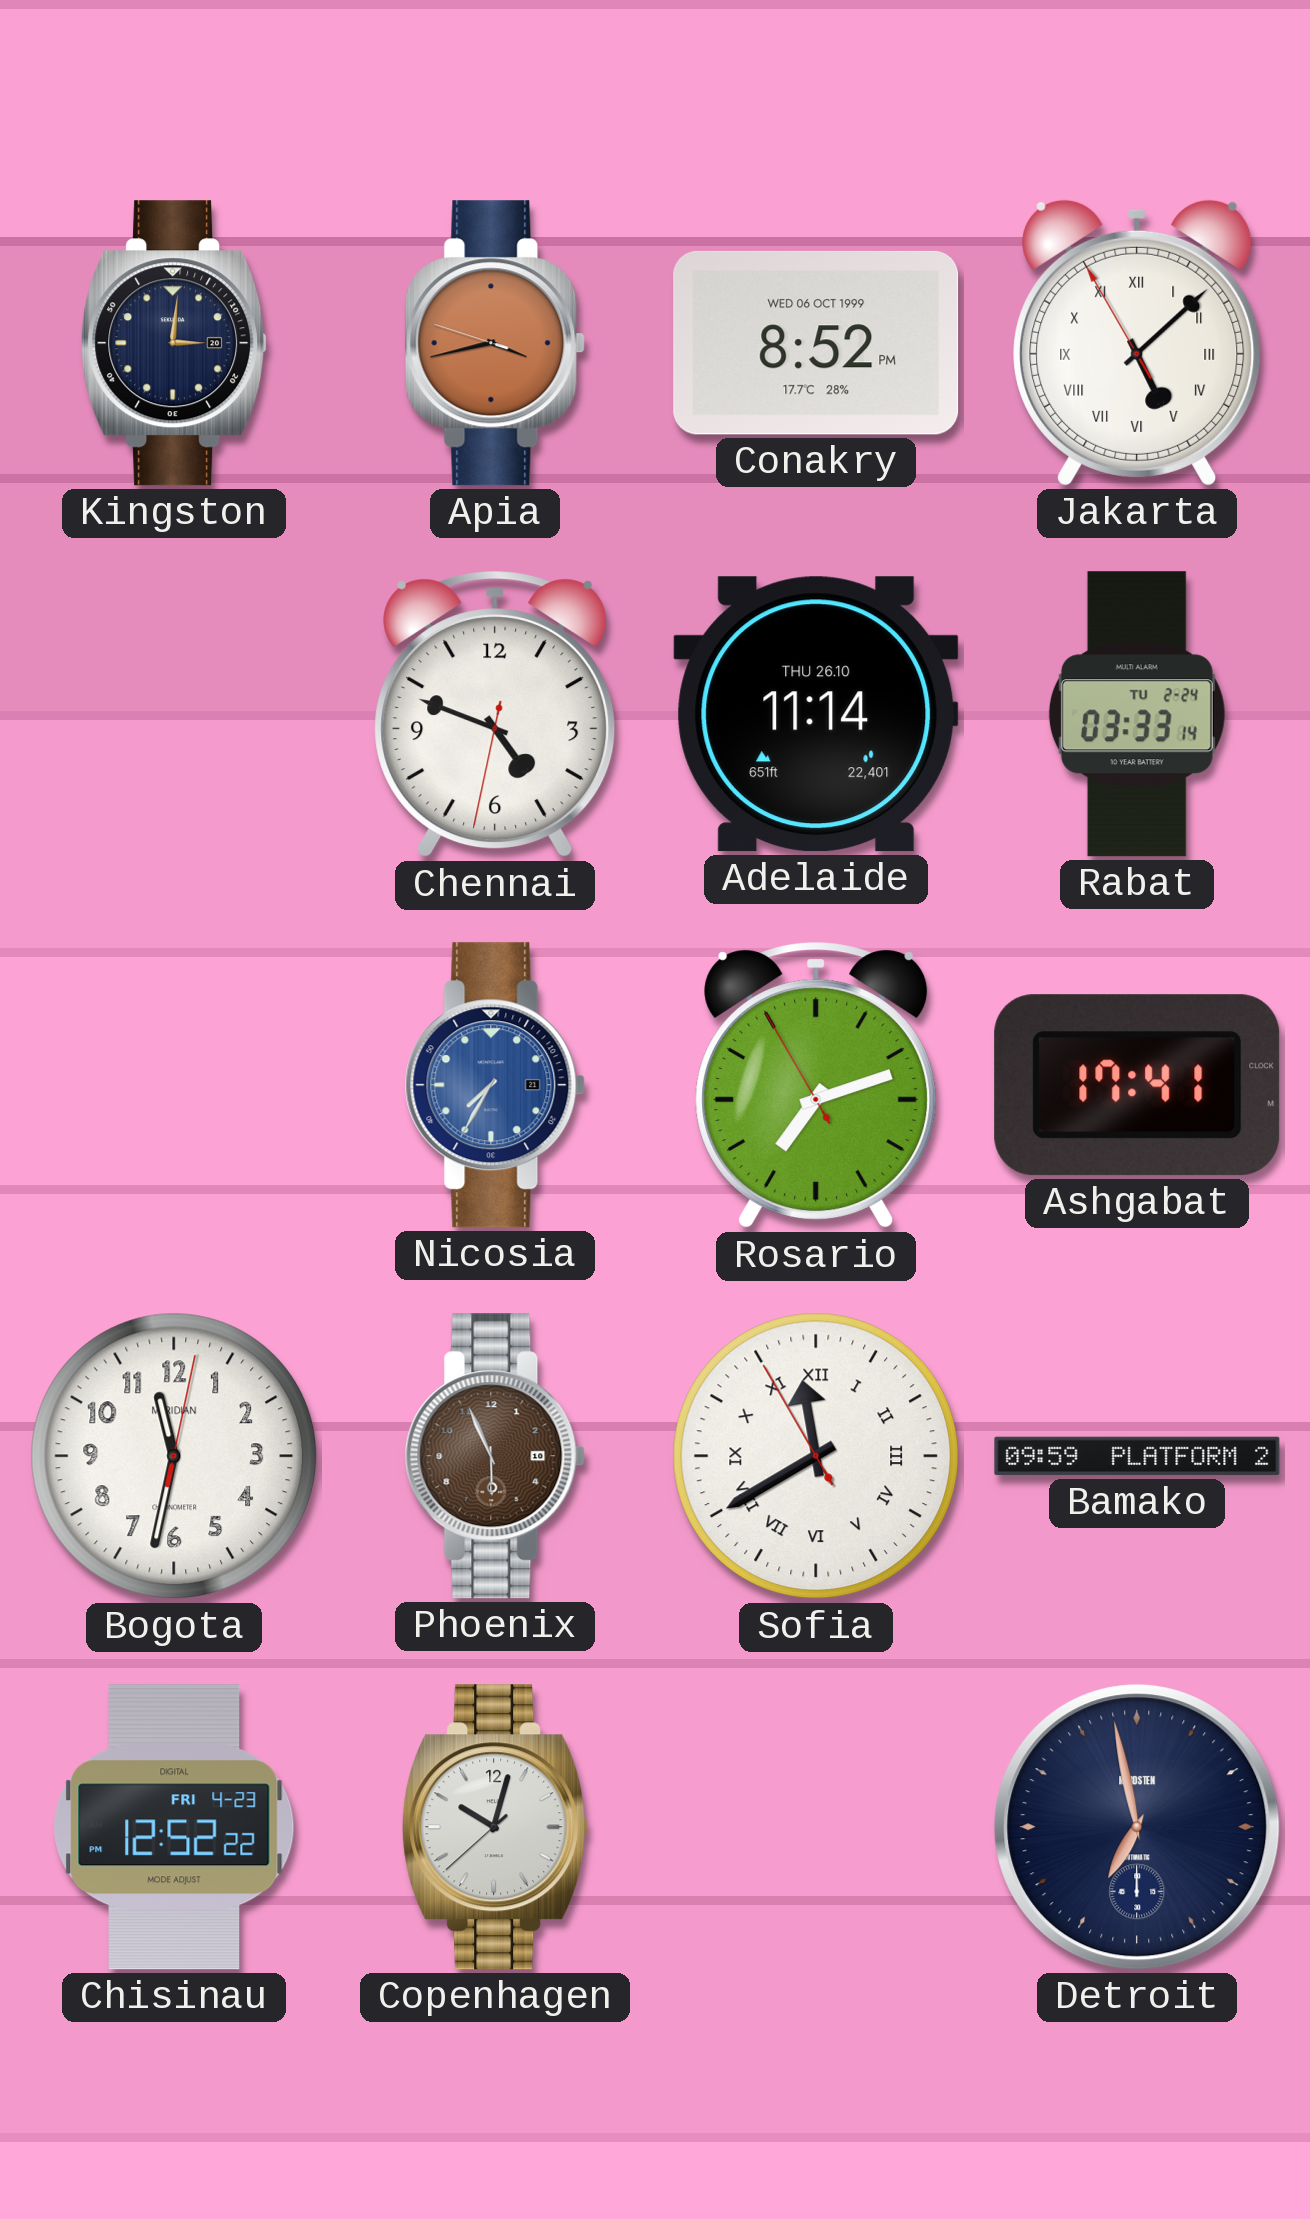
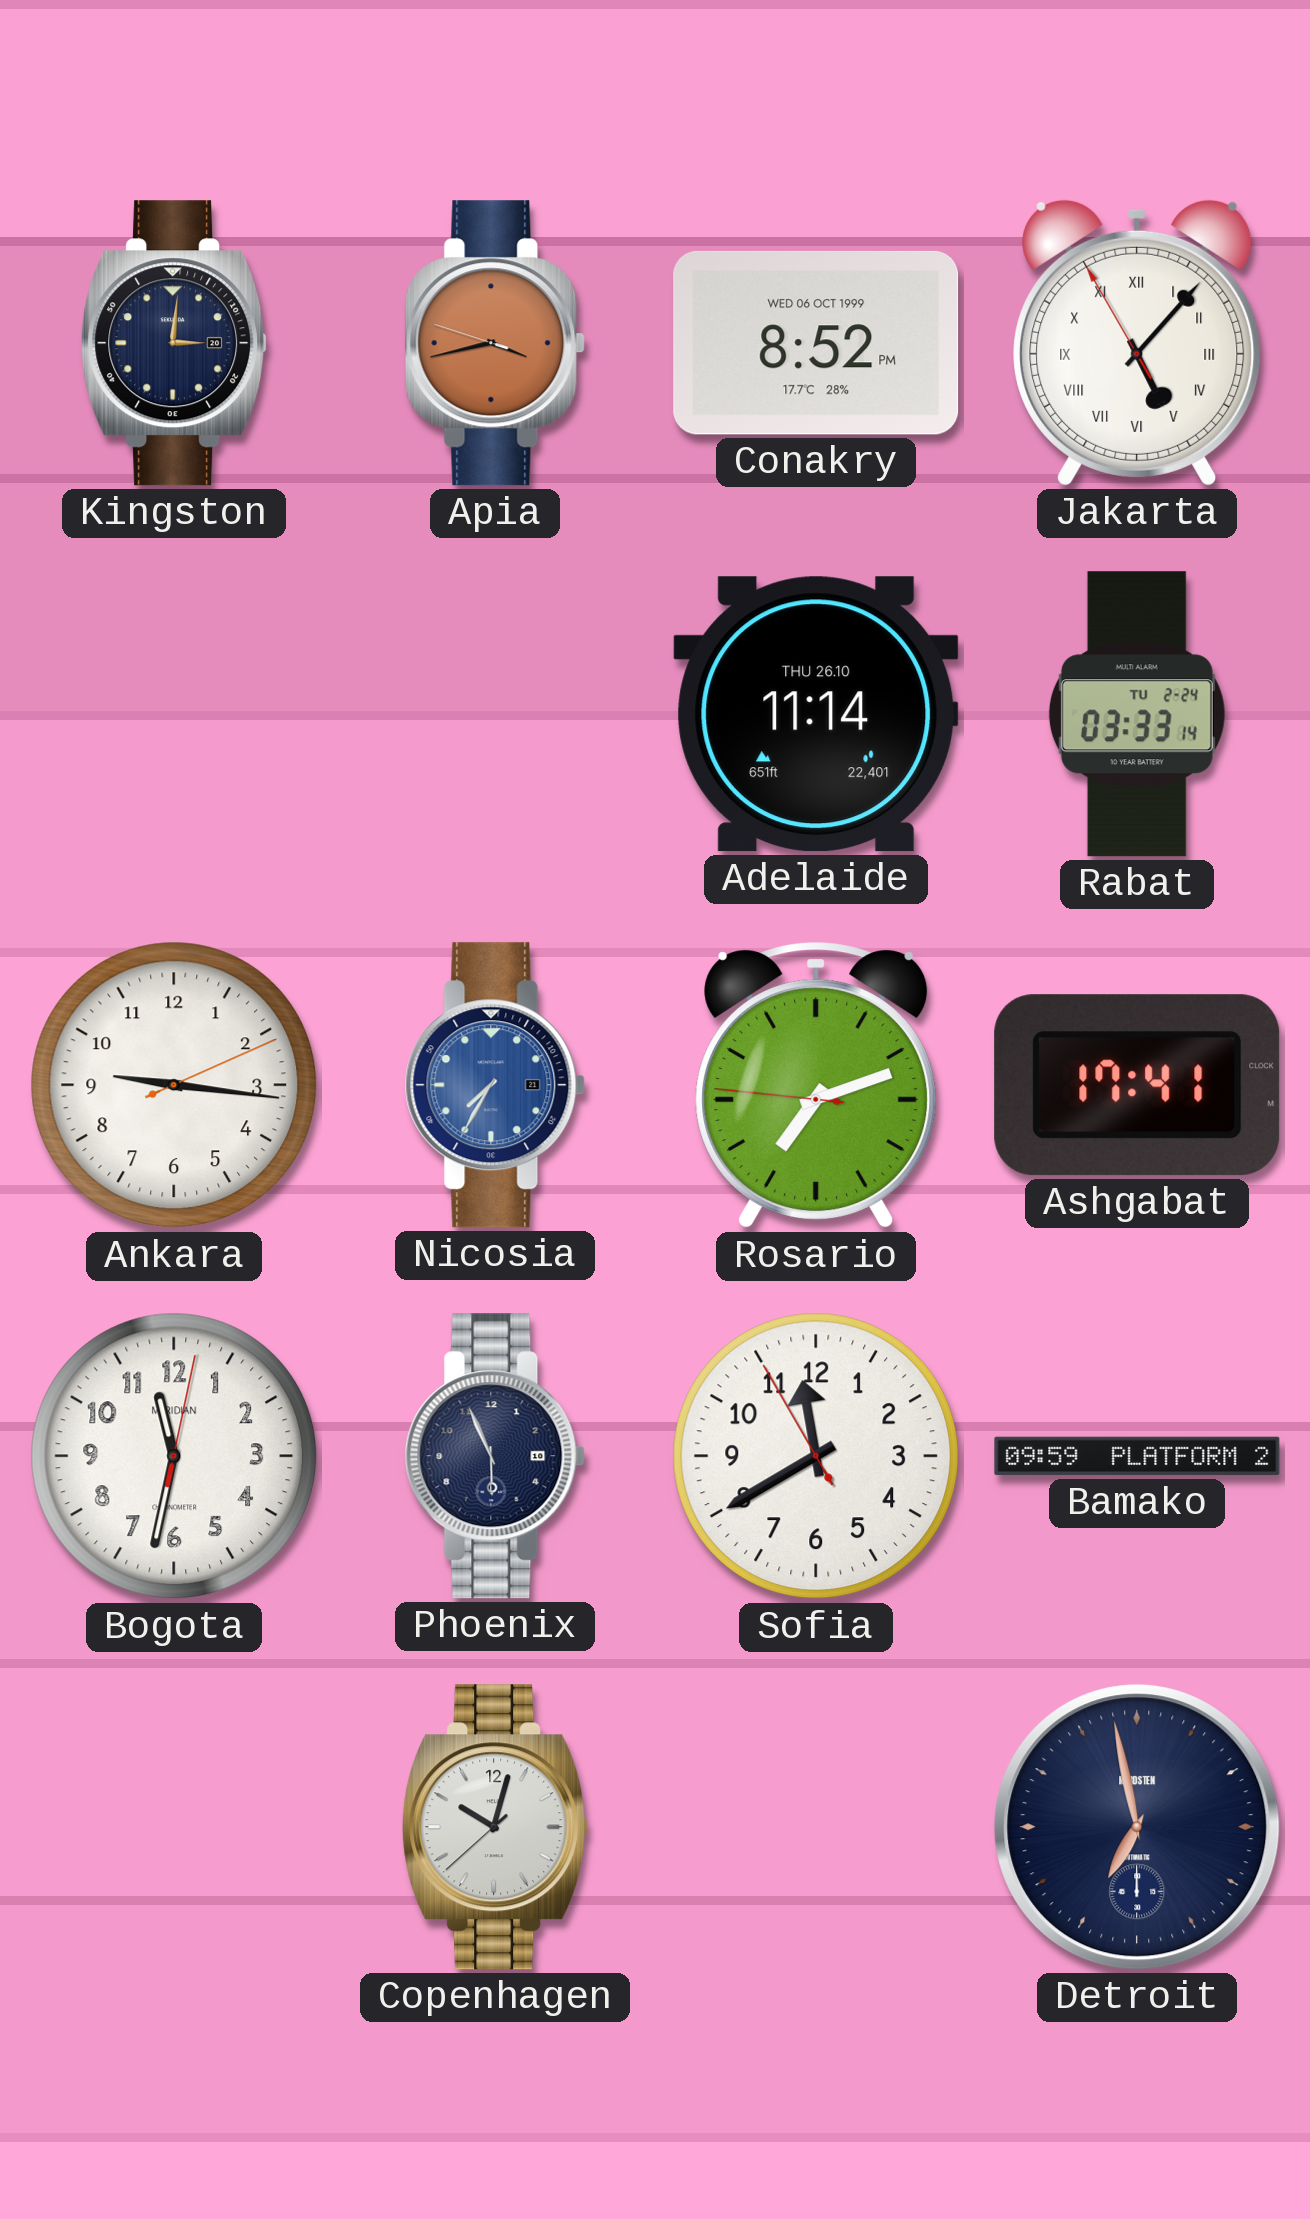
Jakarta: 5:07 -> 5:06 (1137, 343)
Chennai: 4:48 -> none (495, 715)
Ankara: none -> 9:16 (174, 1085)
Rosario: 7:11:55 -> 7:11:46 (816, 1086)
Phoenix dial: brown -> navy (495, 1456)
Sofia numerals: Roman -> Arabic (816, 1456)
Chisinau: 12:52 -> none (174, 1827)
